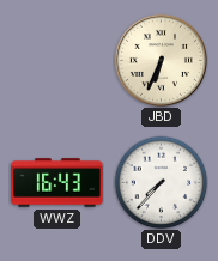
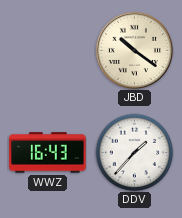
JBD: 6:34 -> 10:21 (134, 50)
DDV: 7:37 -> 1:37 (134, 152)
